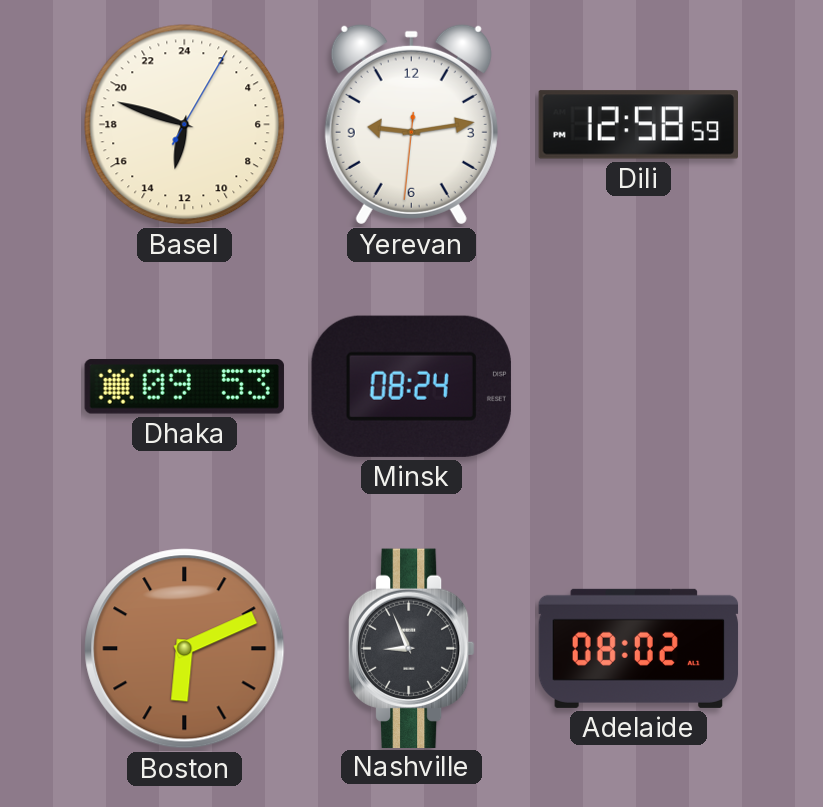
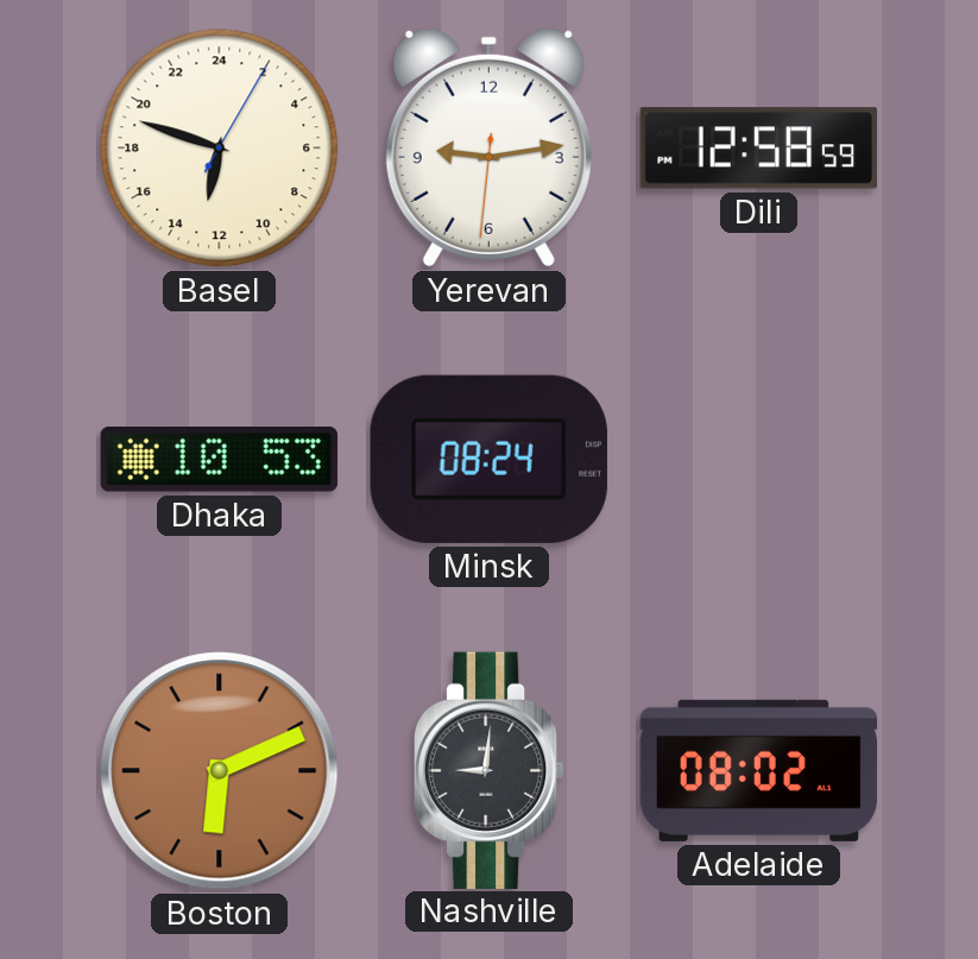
Dhaka: 09:53 -> 10:53 (219, 460)
Nashville: 8:56 -> 9:01 (488, 770)
